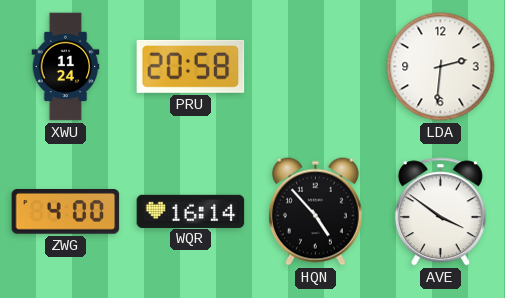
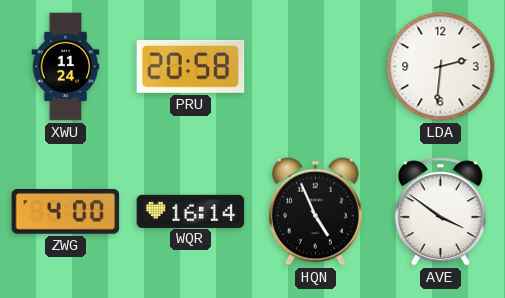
HQN: 4:53 -> 4:56 (315, 211)
